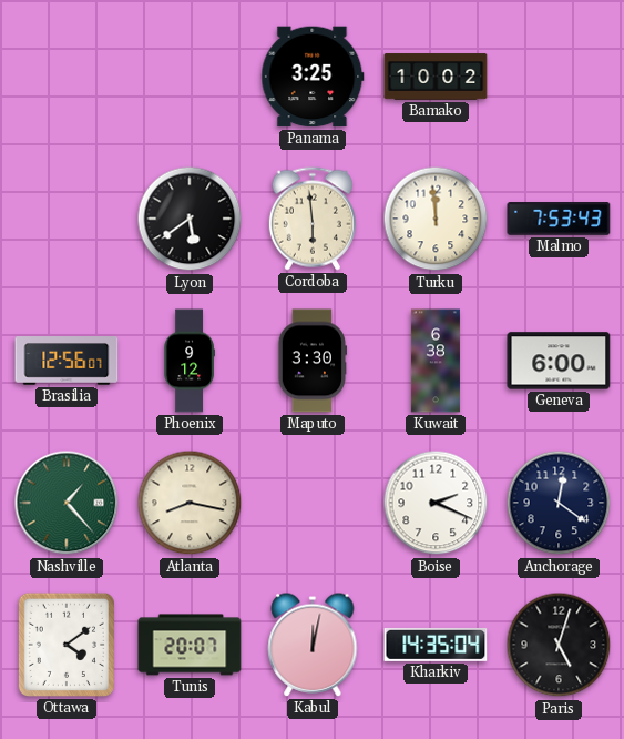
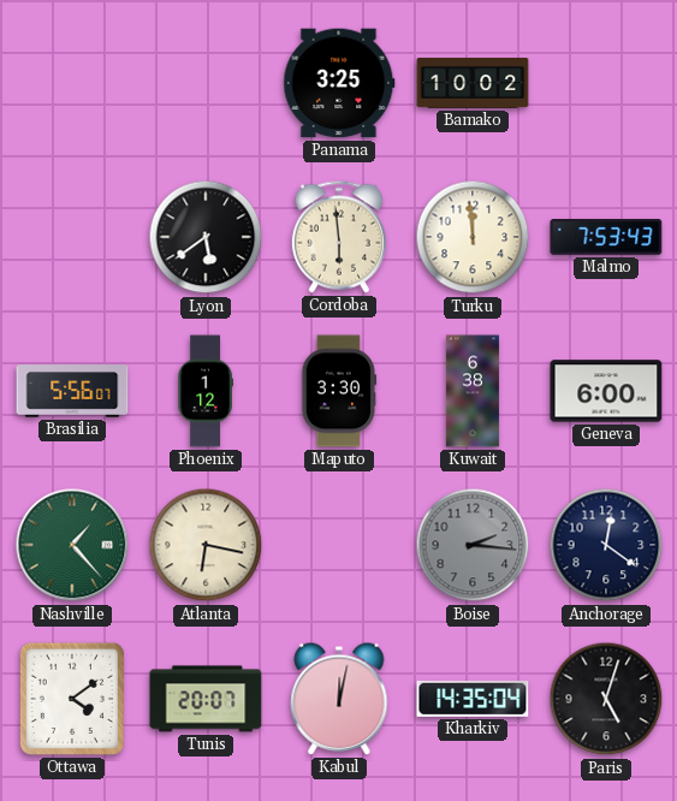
Brasilia: 12:56 -> 5:56 (72, 391)
Phoenix: 9:12 -> 1:12 (206, 391)
Atlanta: 8:17 -> 6:17 (206, 545)
Boise: 2:19 -> 2:16 (473, 545)
Boise dial: white -> grey (473, 545)
